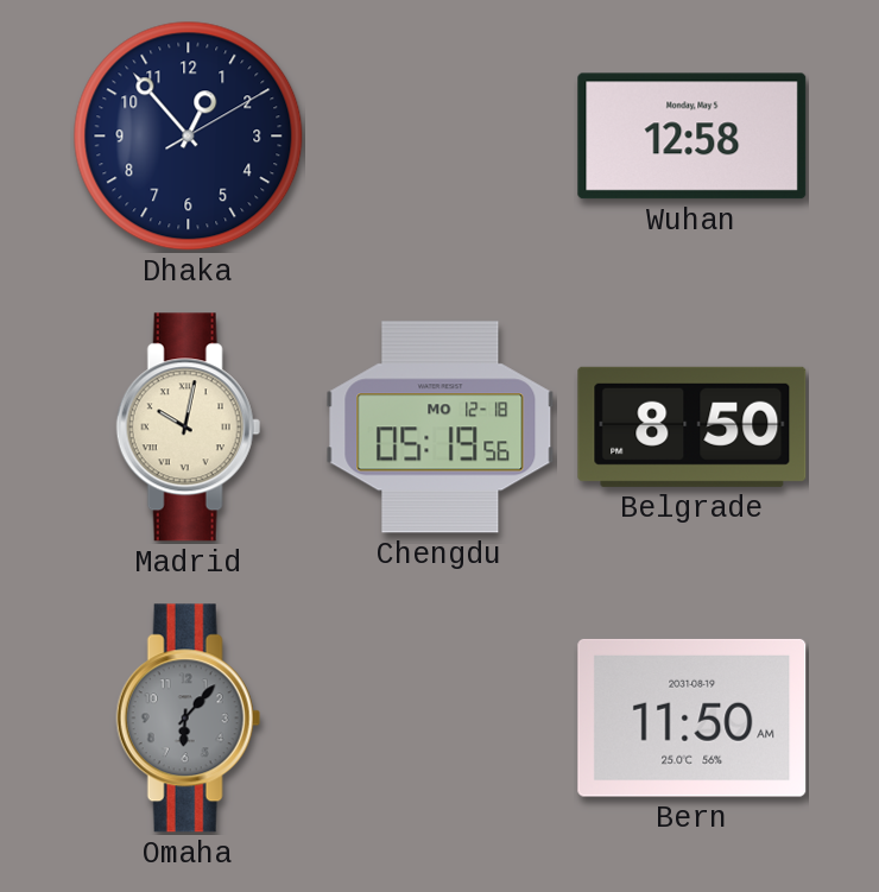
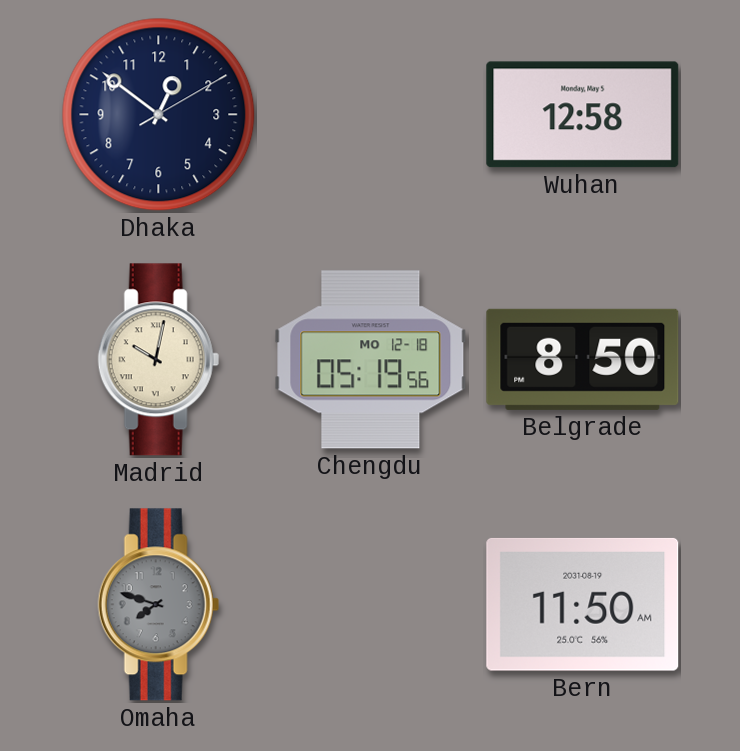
Dhaka: 12:53 -> 12:51 (159, 115)
Omaha: 6:07 -> 7:48 (158, 605)
